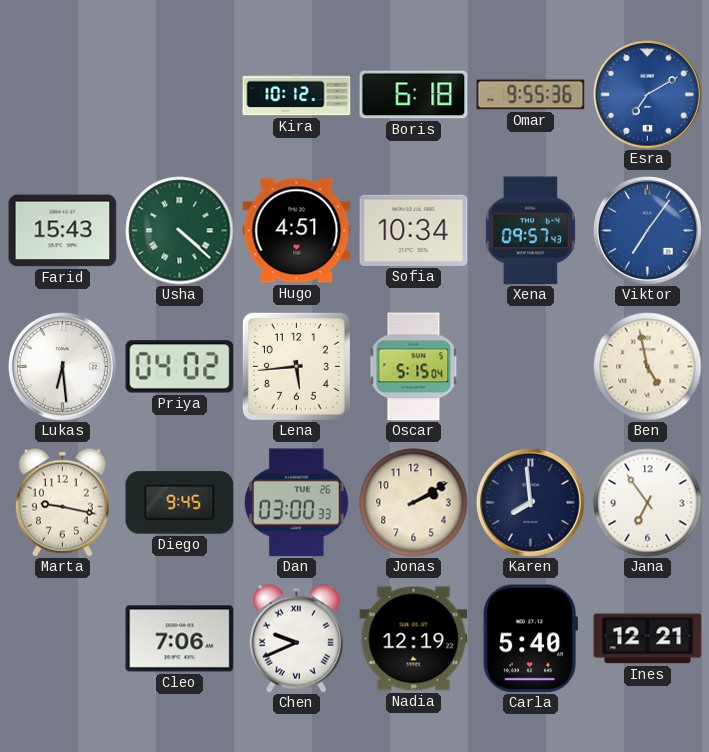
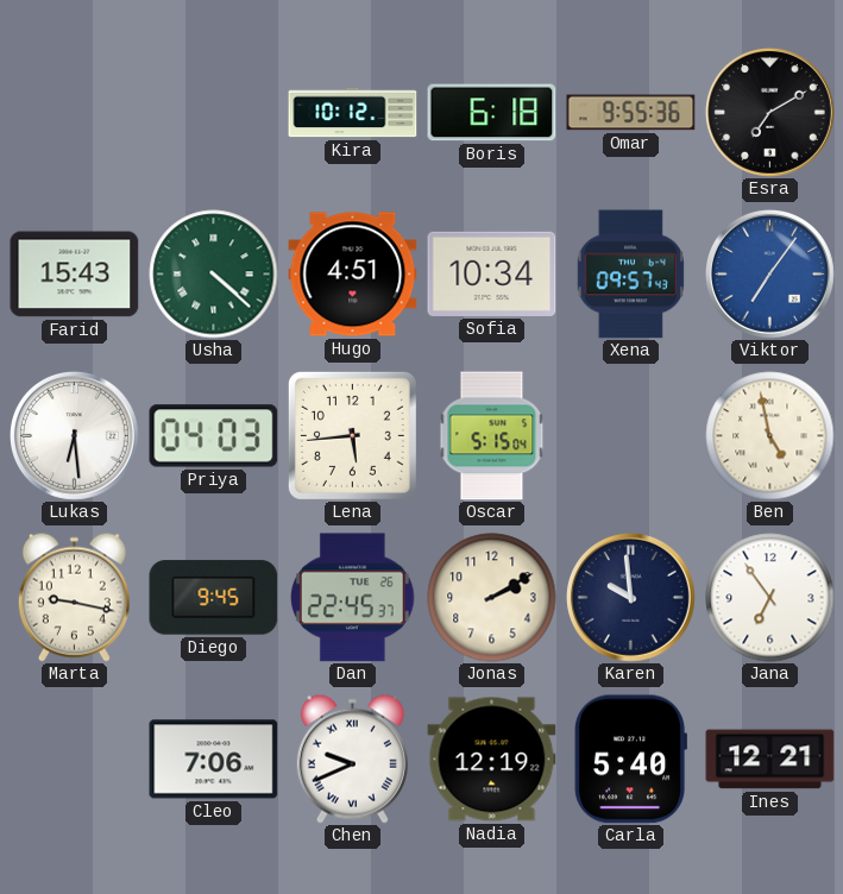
Esra dial: blue -> black (769, 112)
Priya: 04:02 -> 04:03 (214, 436)
Dan: 03:00 -> 22:45 (352, 598)
Karen: 7:59 -> 9:59 (630, 597)
